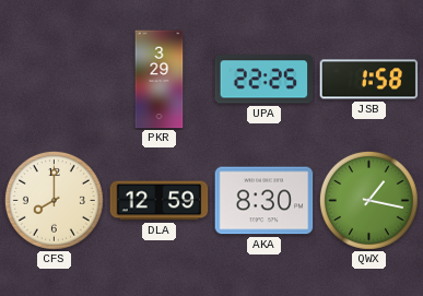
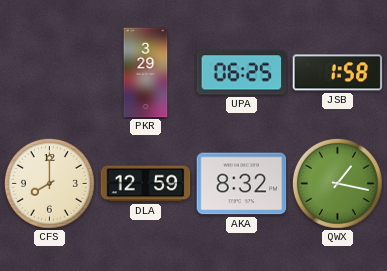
UPA: 22:25 -> 06:25 (242, 73)
AKA: 8:30 -> 8:32 (242, 184)
